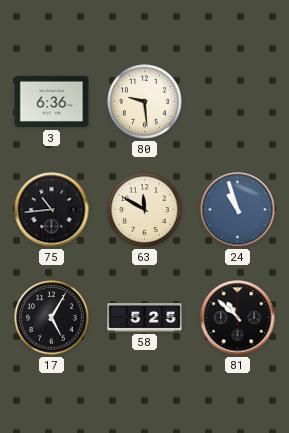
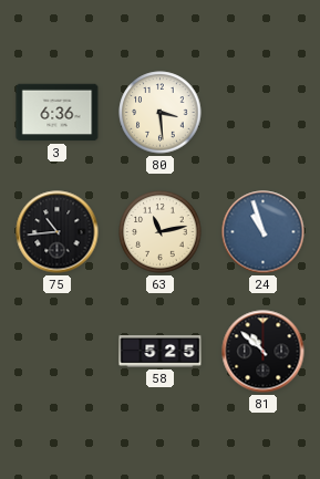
80: 9:29 -> 3:29 (161, 113)
63: 11:50 -> 11:13 (161, 232)
17: 5:05 -> none (52, 318)
